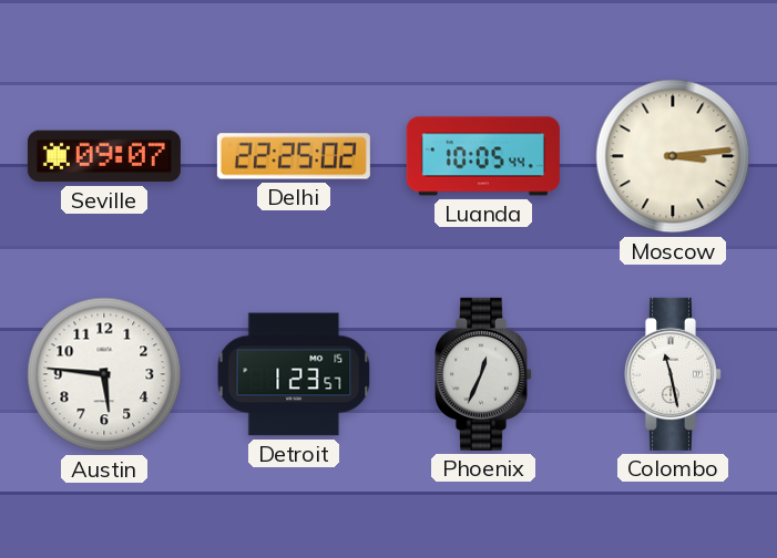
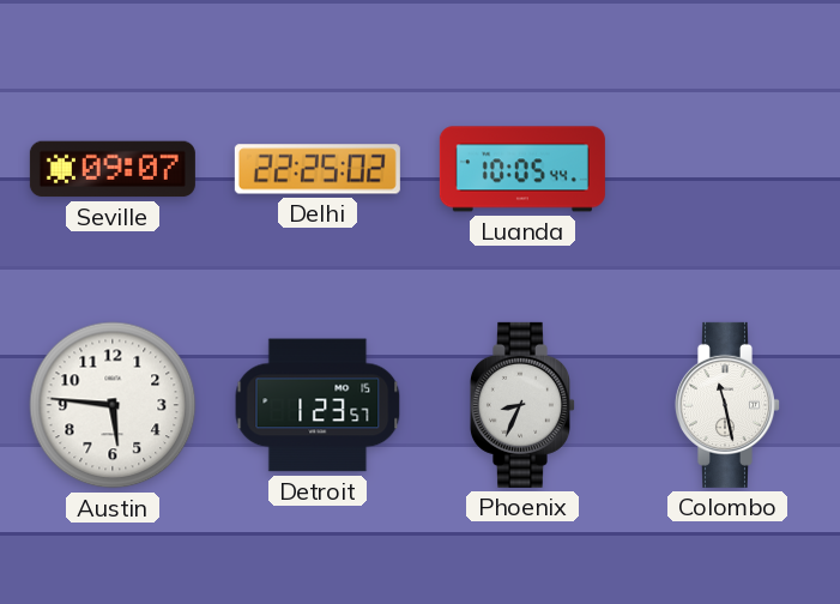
Moscow: 3:14 -> none (673, 156)
Phoenix: 12:34 -> 8:34 (521, 405)
